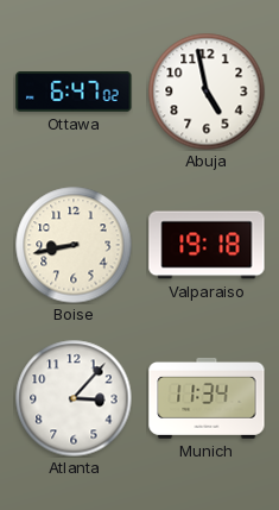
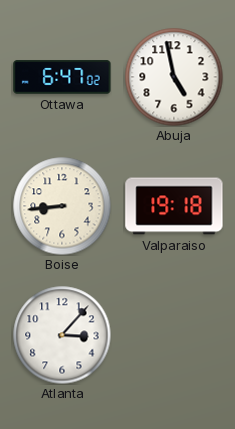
Boise: 8:43 -> 8:44 (62, 206)
Munich: 11:34 -> none (207, 398)
